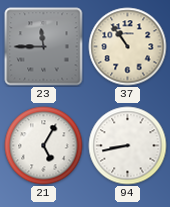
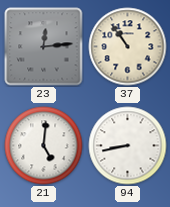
23: 11:45 -> 12:14 (44, 47)
21: 5:05 -> 5:01 (44, 146)
